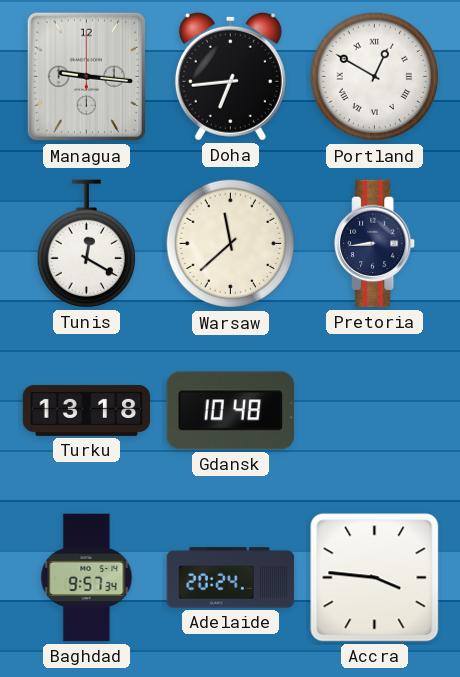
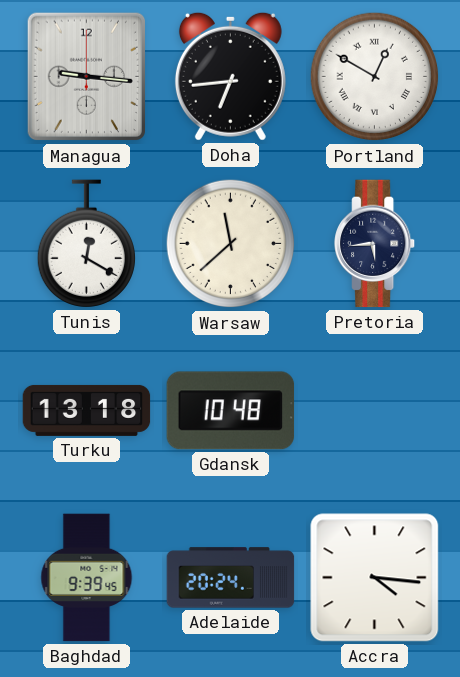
Pretoria: 8:44 -> 5:44 (376, 244)
Baghdad: 9:57 -> 9:39 (87, 578)
Accra: 3:46 -> 4:16 (375, 578)
